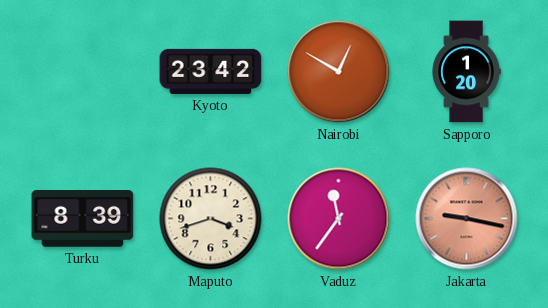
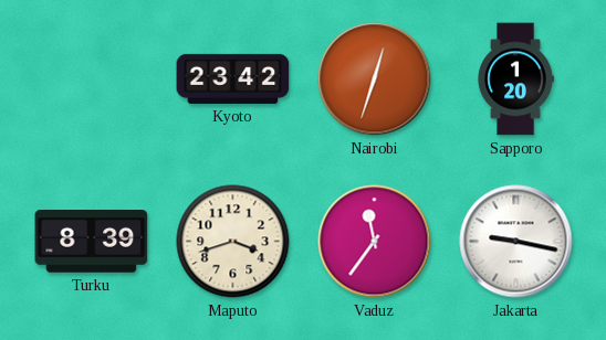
Nairobi: 12:50 -> 12:33 (375, 79)
Jakarta dial: salmon -> white (516, 242)
